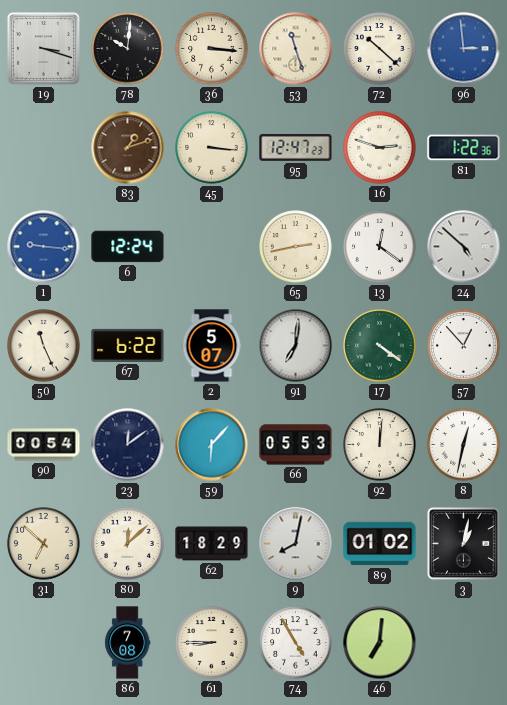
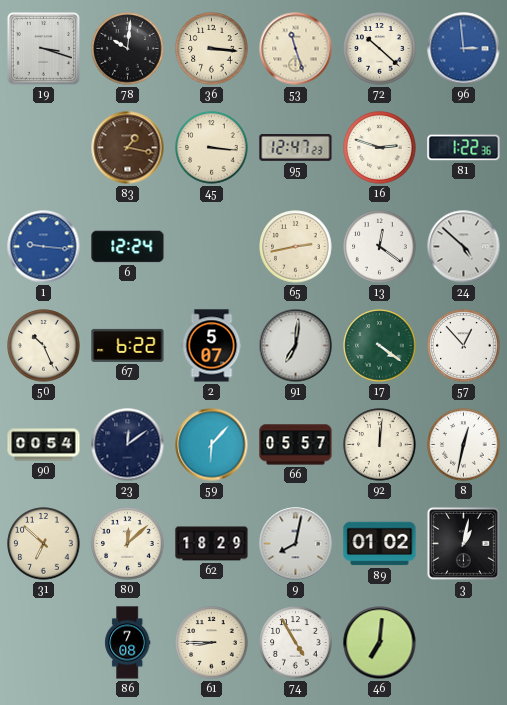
83: 1:12 -> 1:17 (128, 148)
50: 11:26 -> 10:26 (44, 346)
66: 05:53 -> 05:57 (296, 445)
